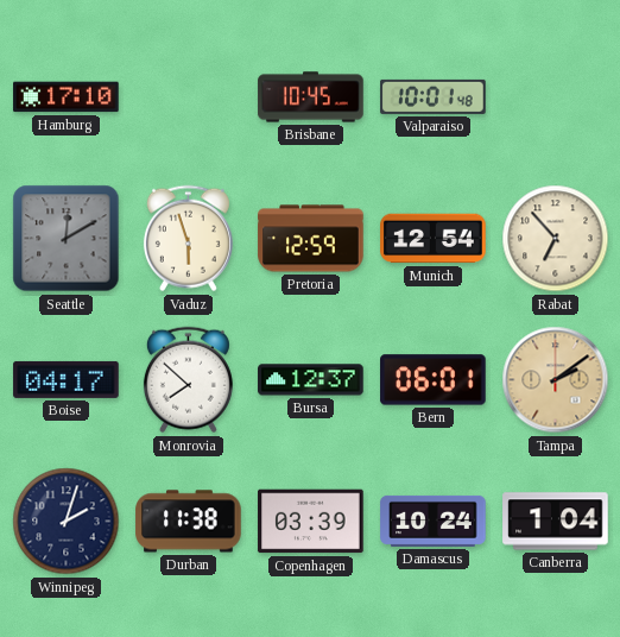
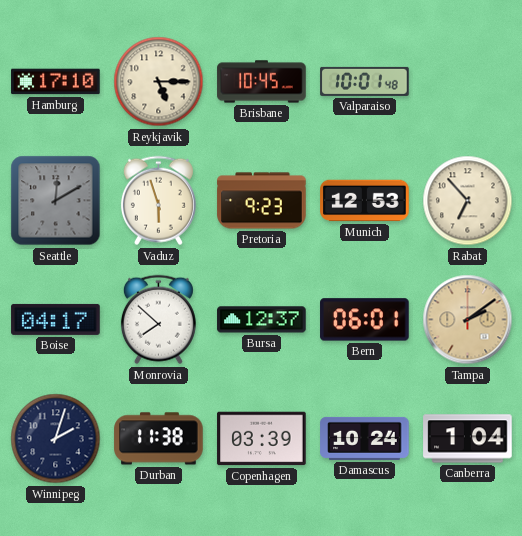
Reykjavik: none -> 5:15 (159, 82)
Pretoria: 12:59 -> 9:23 (262, 201)
Munich: 12:54 -> 12:53 (365, 201)
